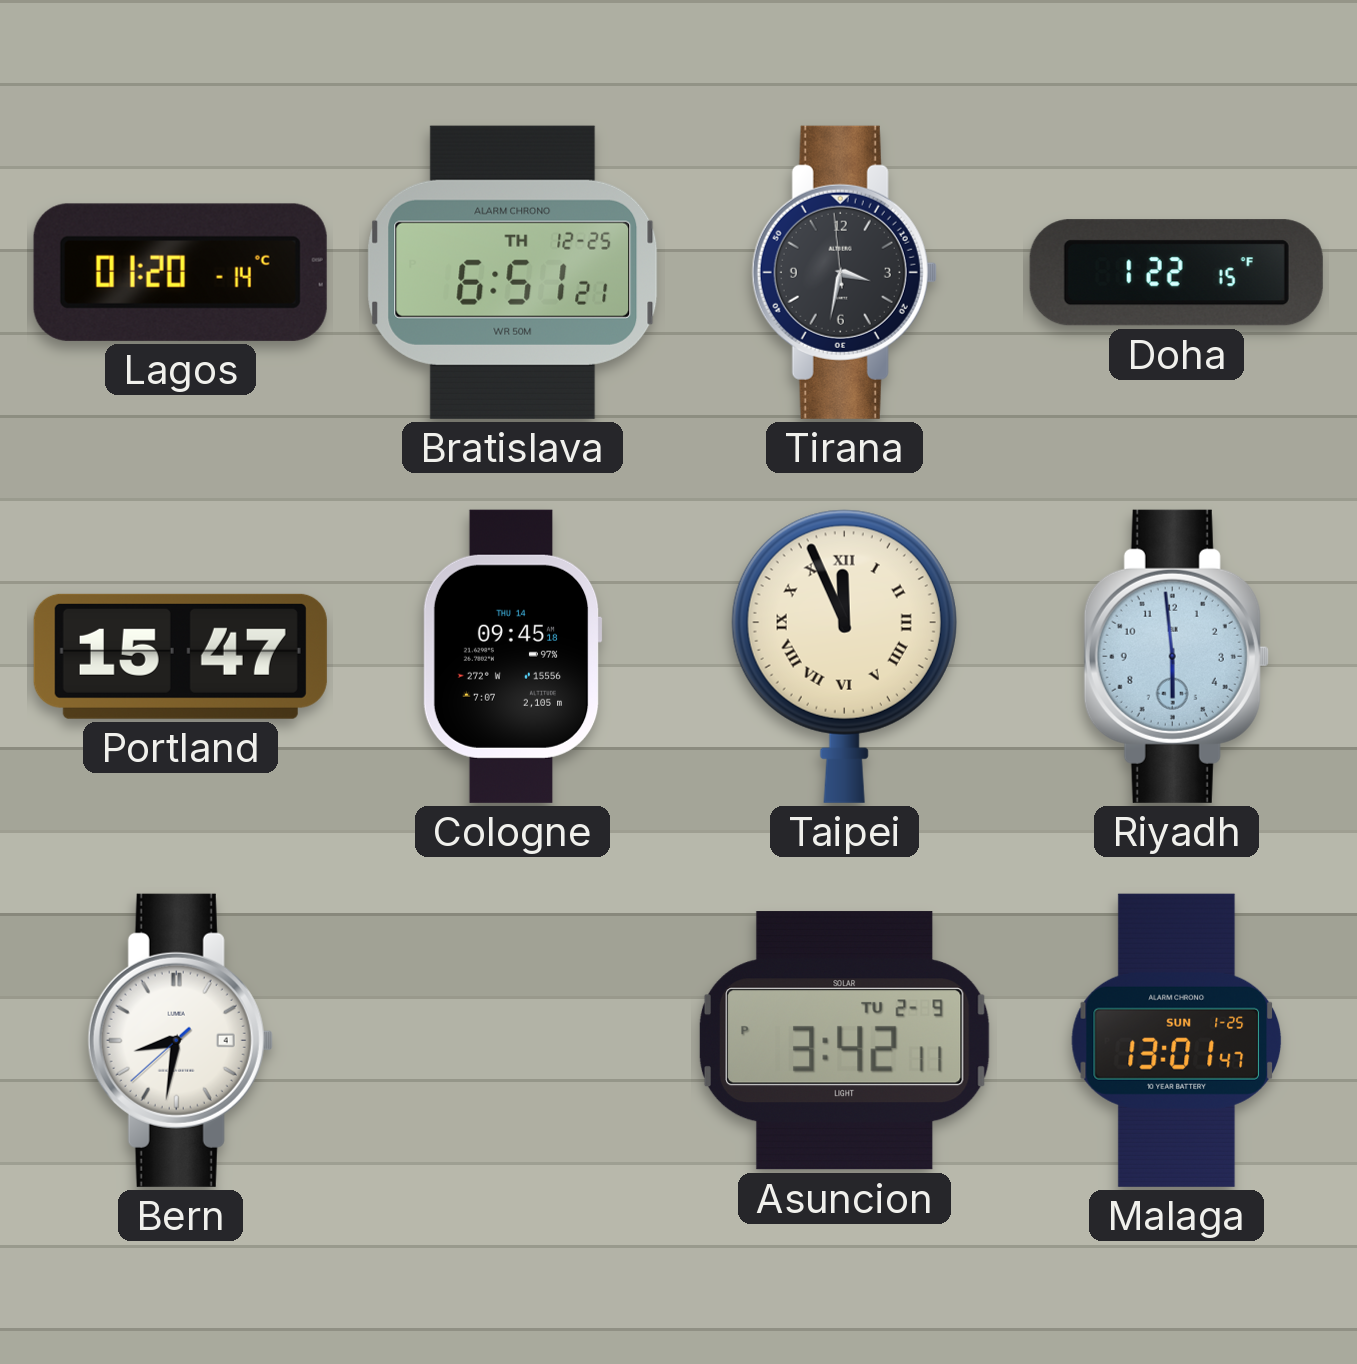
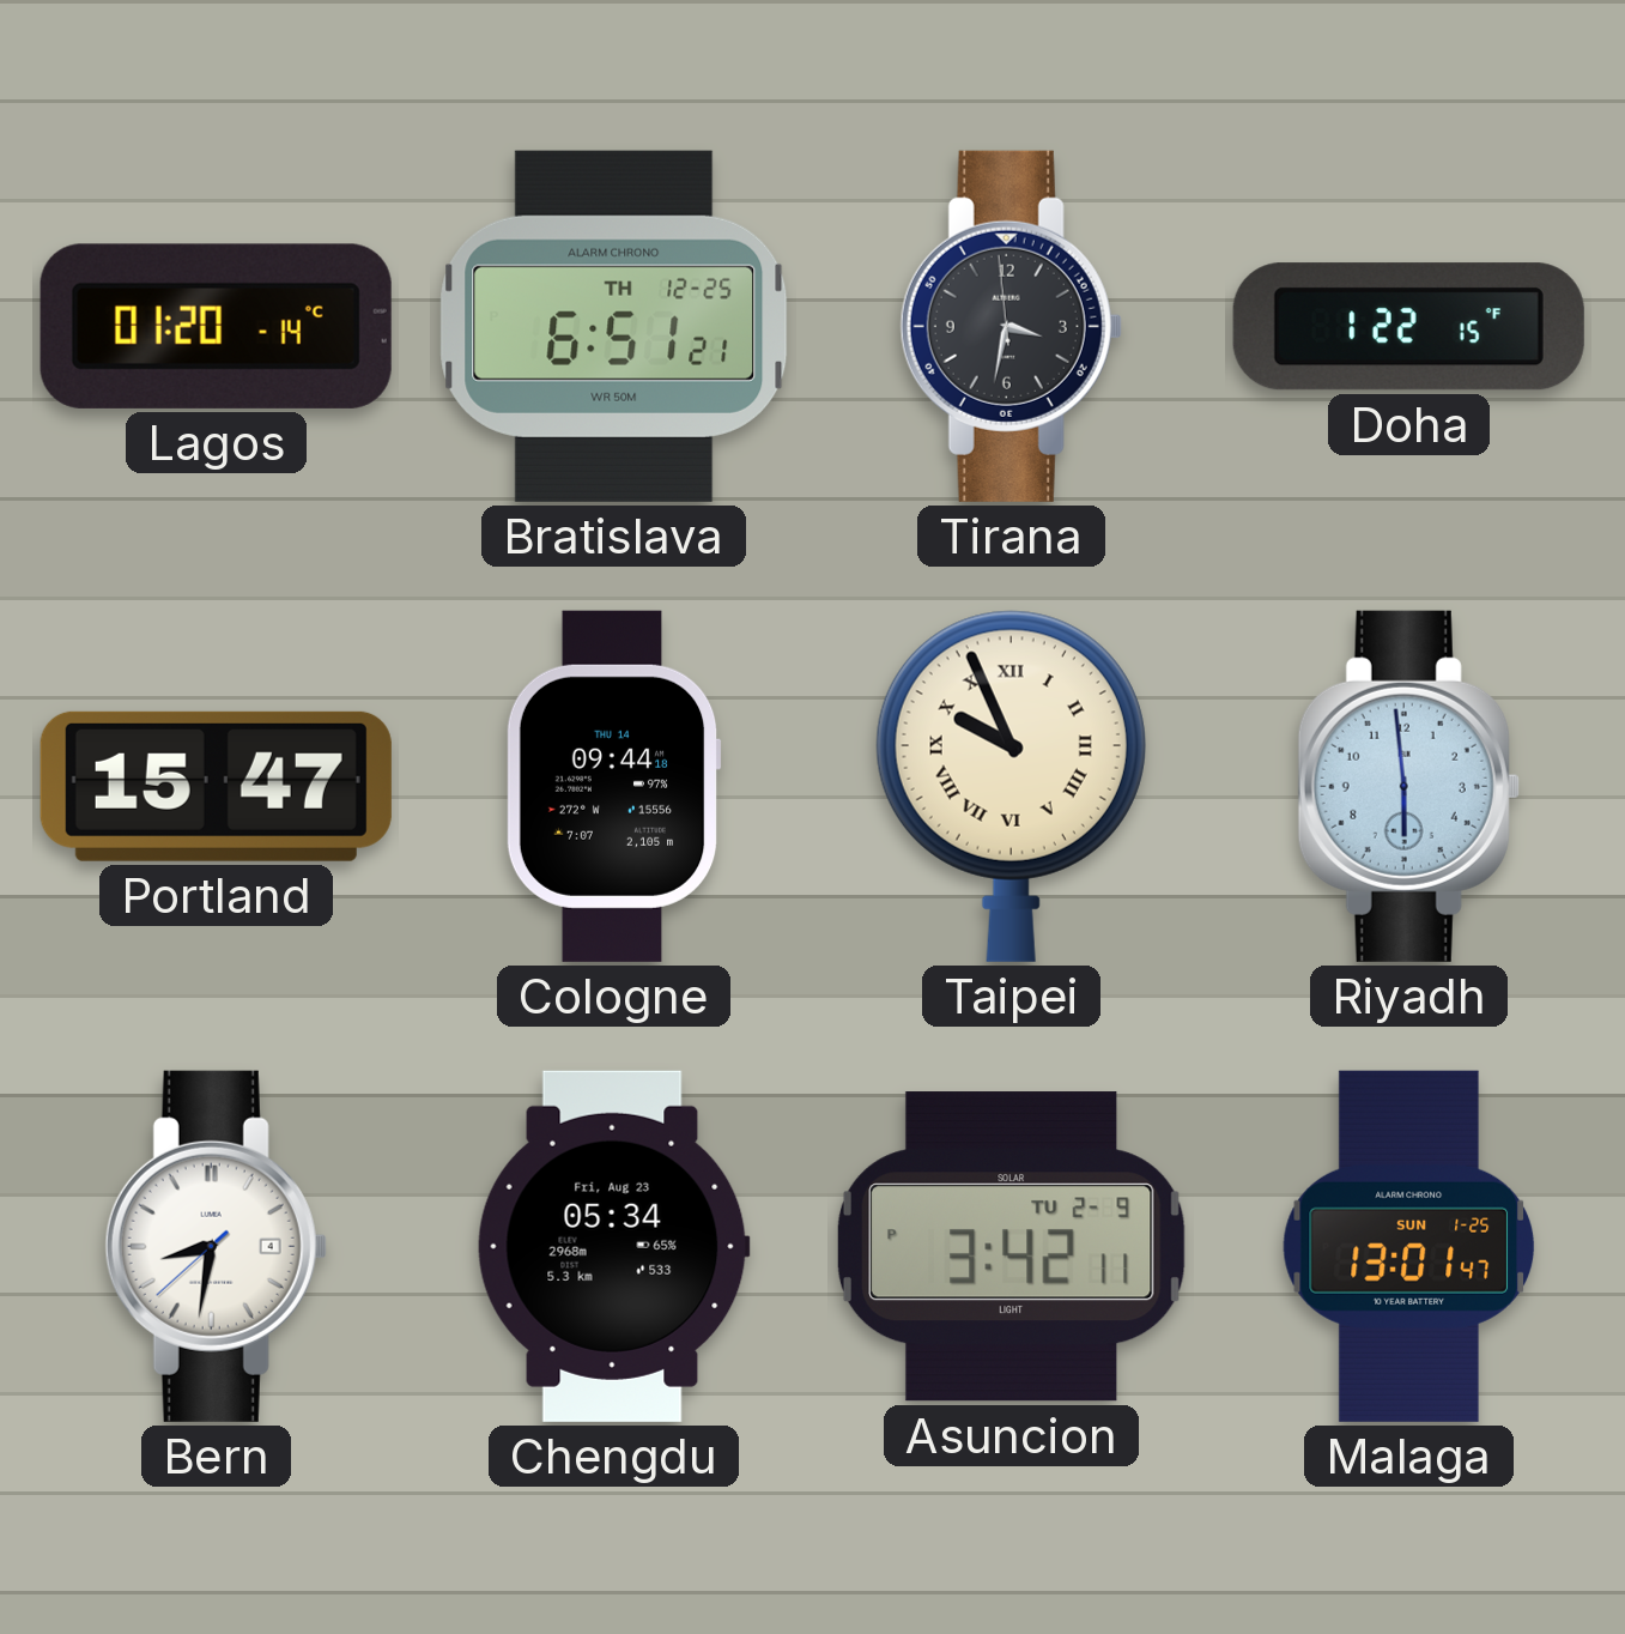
Cologne: 09:45 -> 09:44 (613, 786)
Taipei: 11:56 -> 9:56 (1011, 786)
Chengdu: none -> 05:34 (613, 1246)
